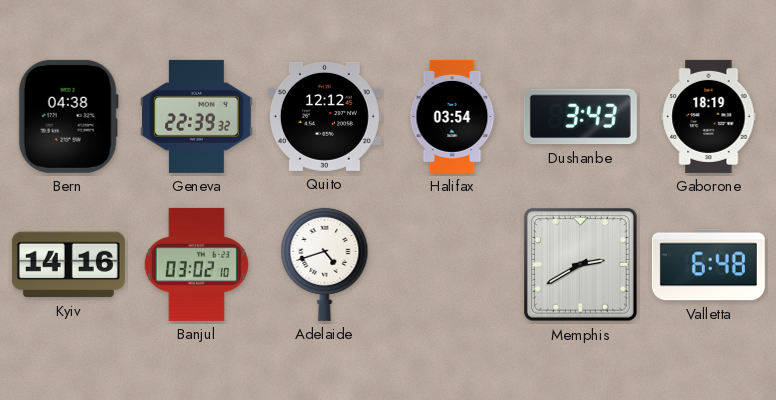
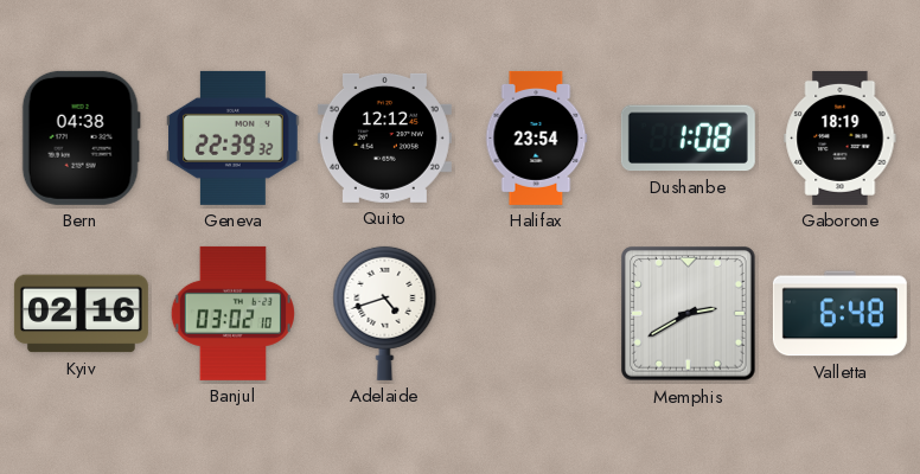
Halifax: 03:54 -> 23:54 (536, 137)
Dushanbe: 3:43 -> 1:08 (688, 139)
Kyiv: 14:16 -> 02:16 (81, 314)
